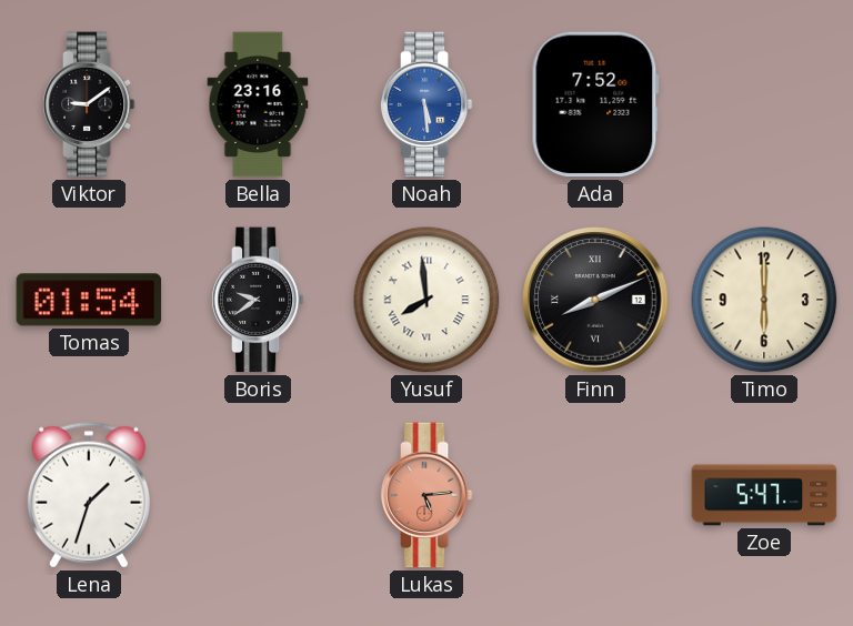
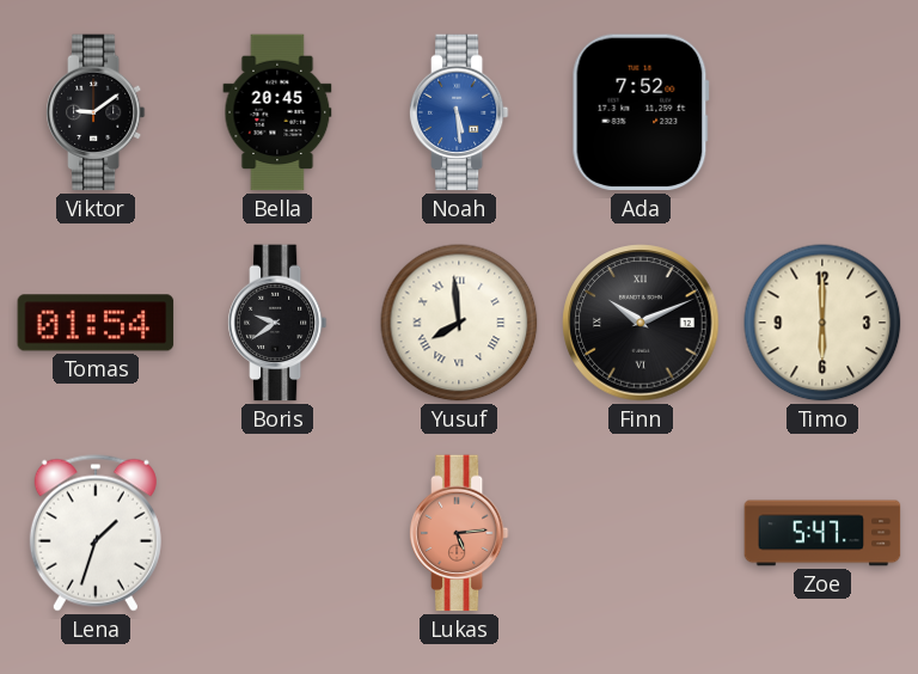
Bella: 23:16 -> 20:45 (277, 112)
Finn: 8:11 -> 10:11 (641, 323)
